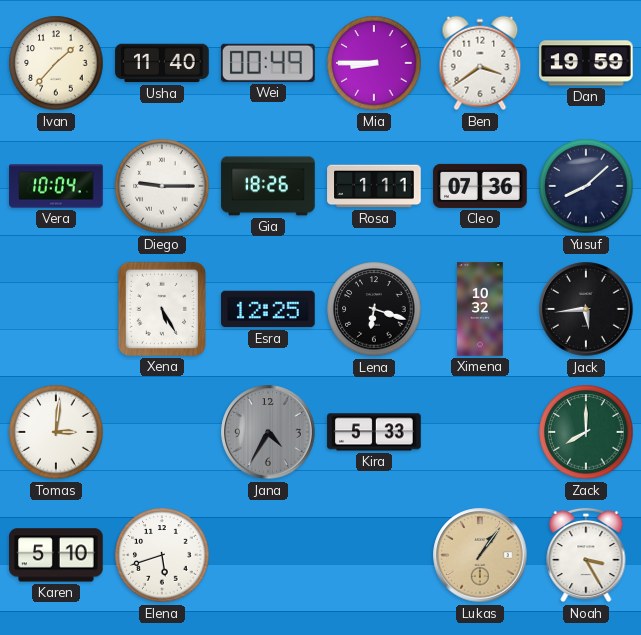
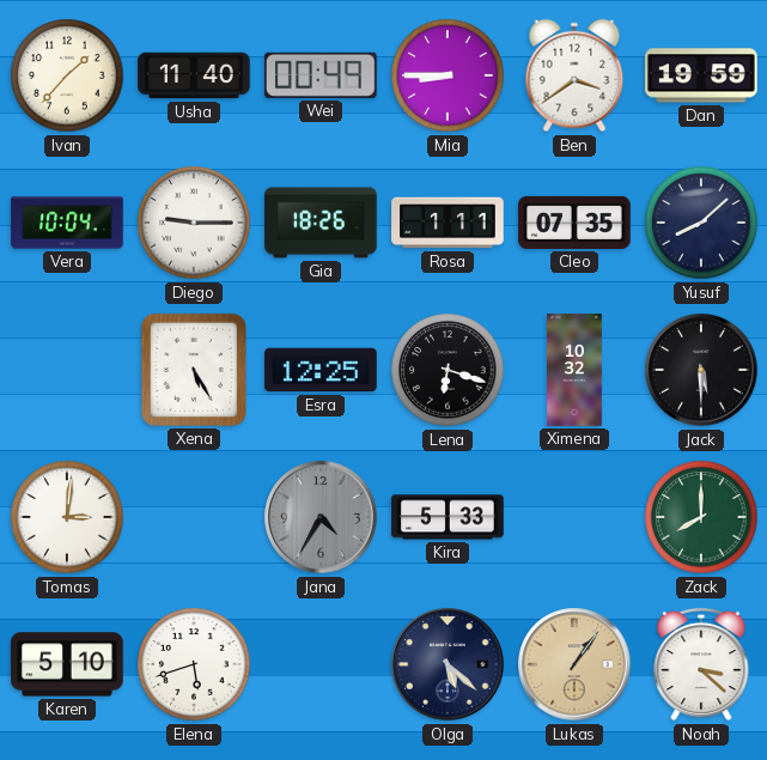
Cleo: 07:36 -> 07:35 (574, 223)
Jack: 5:44 -> 5:30 (701, 370)
Olga: none -> 5:22 (448, 664)
Noah: 3:25 -> 3:22 (701, 664)
